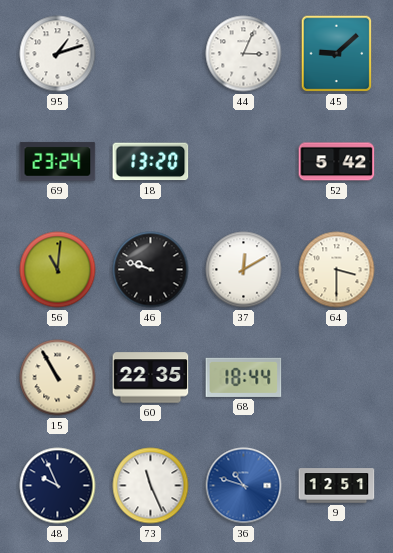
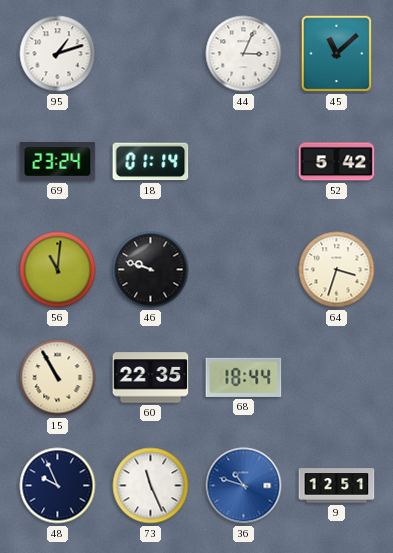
45: 9:08 -> 11:08 (337, 54)
18: 13:20 -> 01:14 (151, 162)
37: 12:10 -> none (244, 270)
64: 3:30 -> 3:33 (337, 270)
